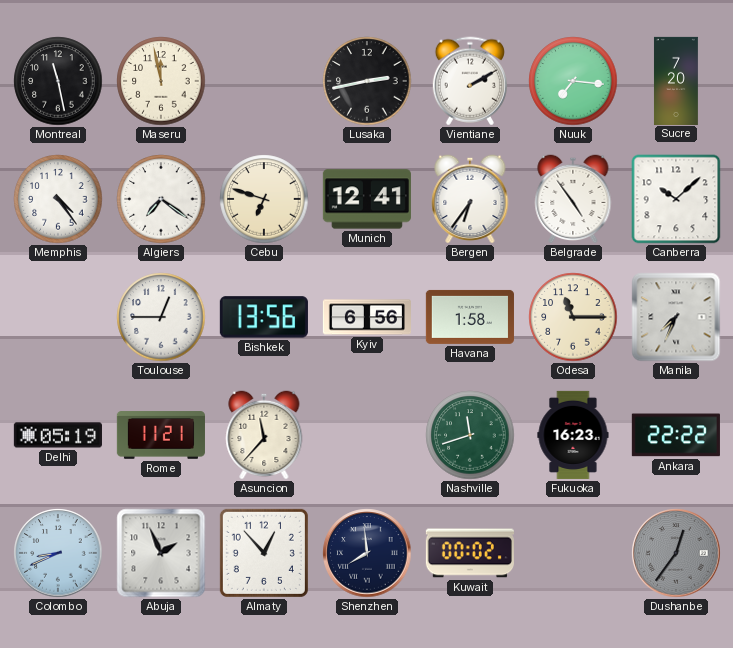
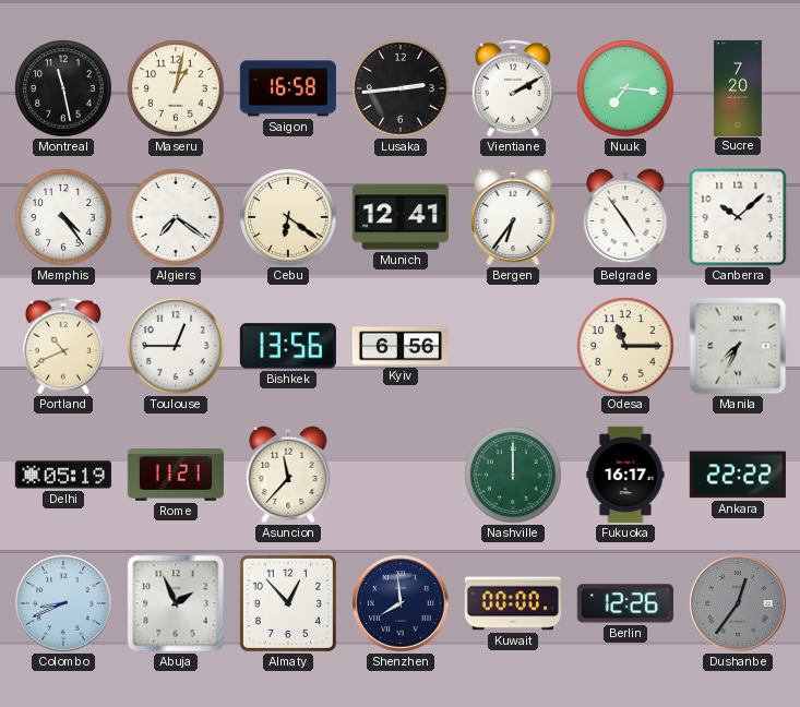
Maseru: 11:58 -> 1:02 (176, 88)
Saigon: none -> 16:58 (288, 88)
Lusaka: 2:43 -> 2:44 (401, 88)
Cebu: 6:48 -> 6:21 (288, 217)
Portland: none -> 10:41 (63, 346)
Havana: 1:58 -> none (470, 317)
Nashville: 11:42 -> 12:00 (513, 475)
Fukuoka: 16:23 -> 16:17 (625, 475)
Kuwait: 00:02 -> 00:00 (513, 603)
Berlin: none -> 12:26 (625, 603)
